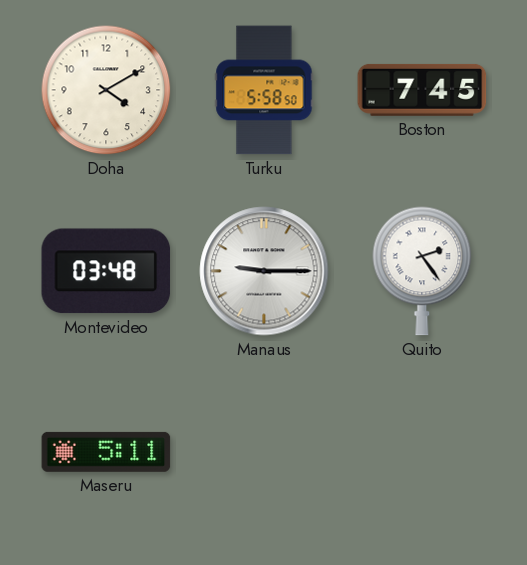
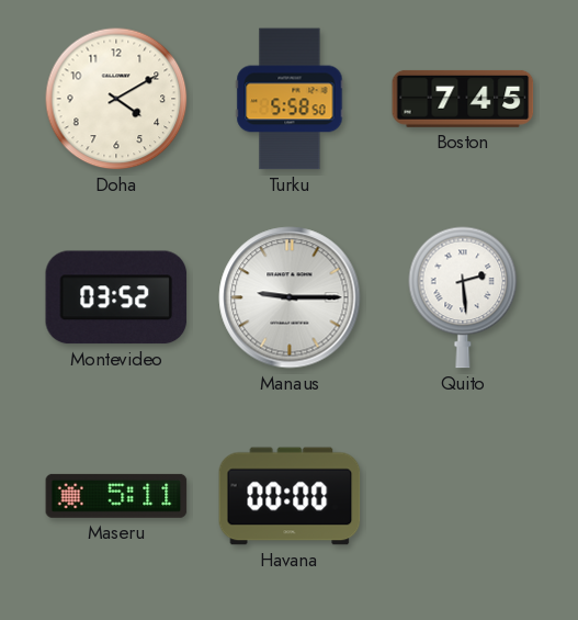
Montevideo: 03:48 -> 03:52 (116, 297)
Quito: 2:24 -> 2:29 (463, 297)
Havana: none -> 00:00 (290, 496)
